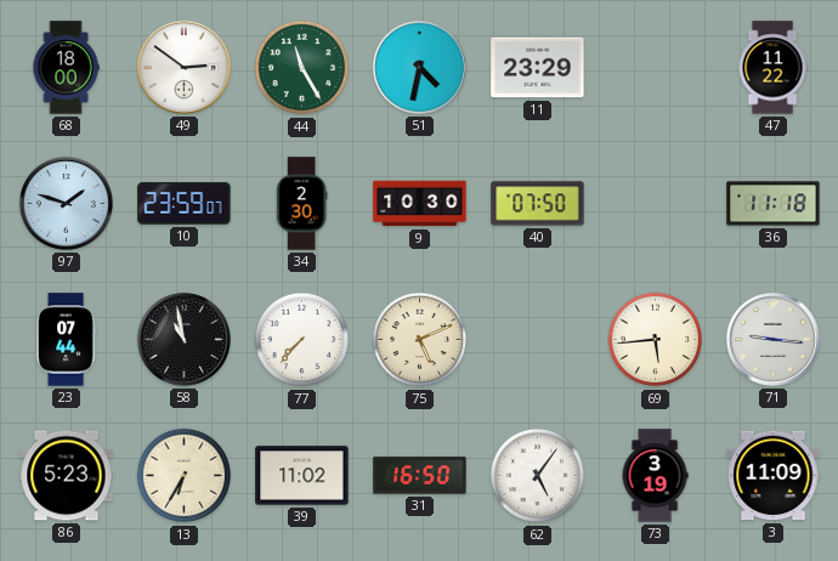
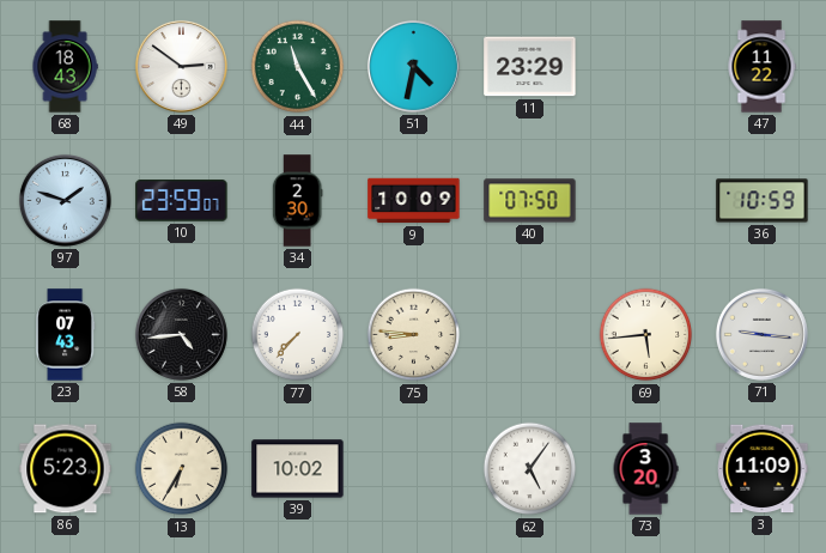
68: 18:00 -> 18:43 (65, 67)
9: 10:30 -> 10:09 (414, 201)
36: 11:18 -> 10:59 (763, 201)
23: 07:44 -> 07:43 (66, 335)
58: 10:58 -> 4:44 (181, 334)
75: 5:11 -> 8:46 (414, 335)
39: 11:02 -> 10:02 (298, 469)
31: 16:50 -> none (420, 476)
73: 3:19 -> 3:20 (645, 469)
